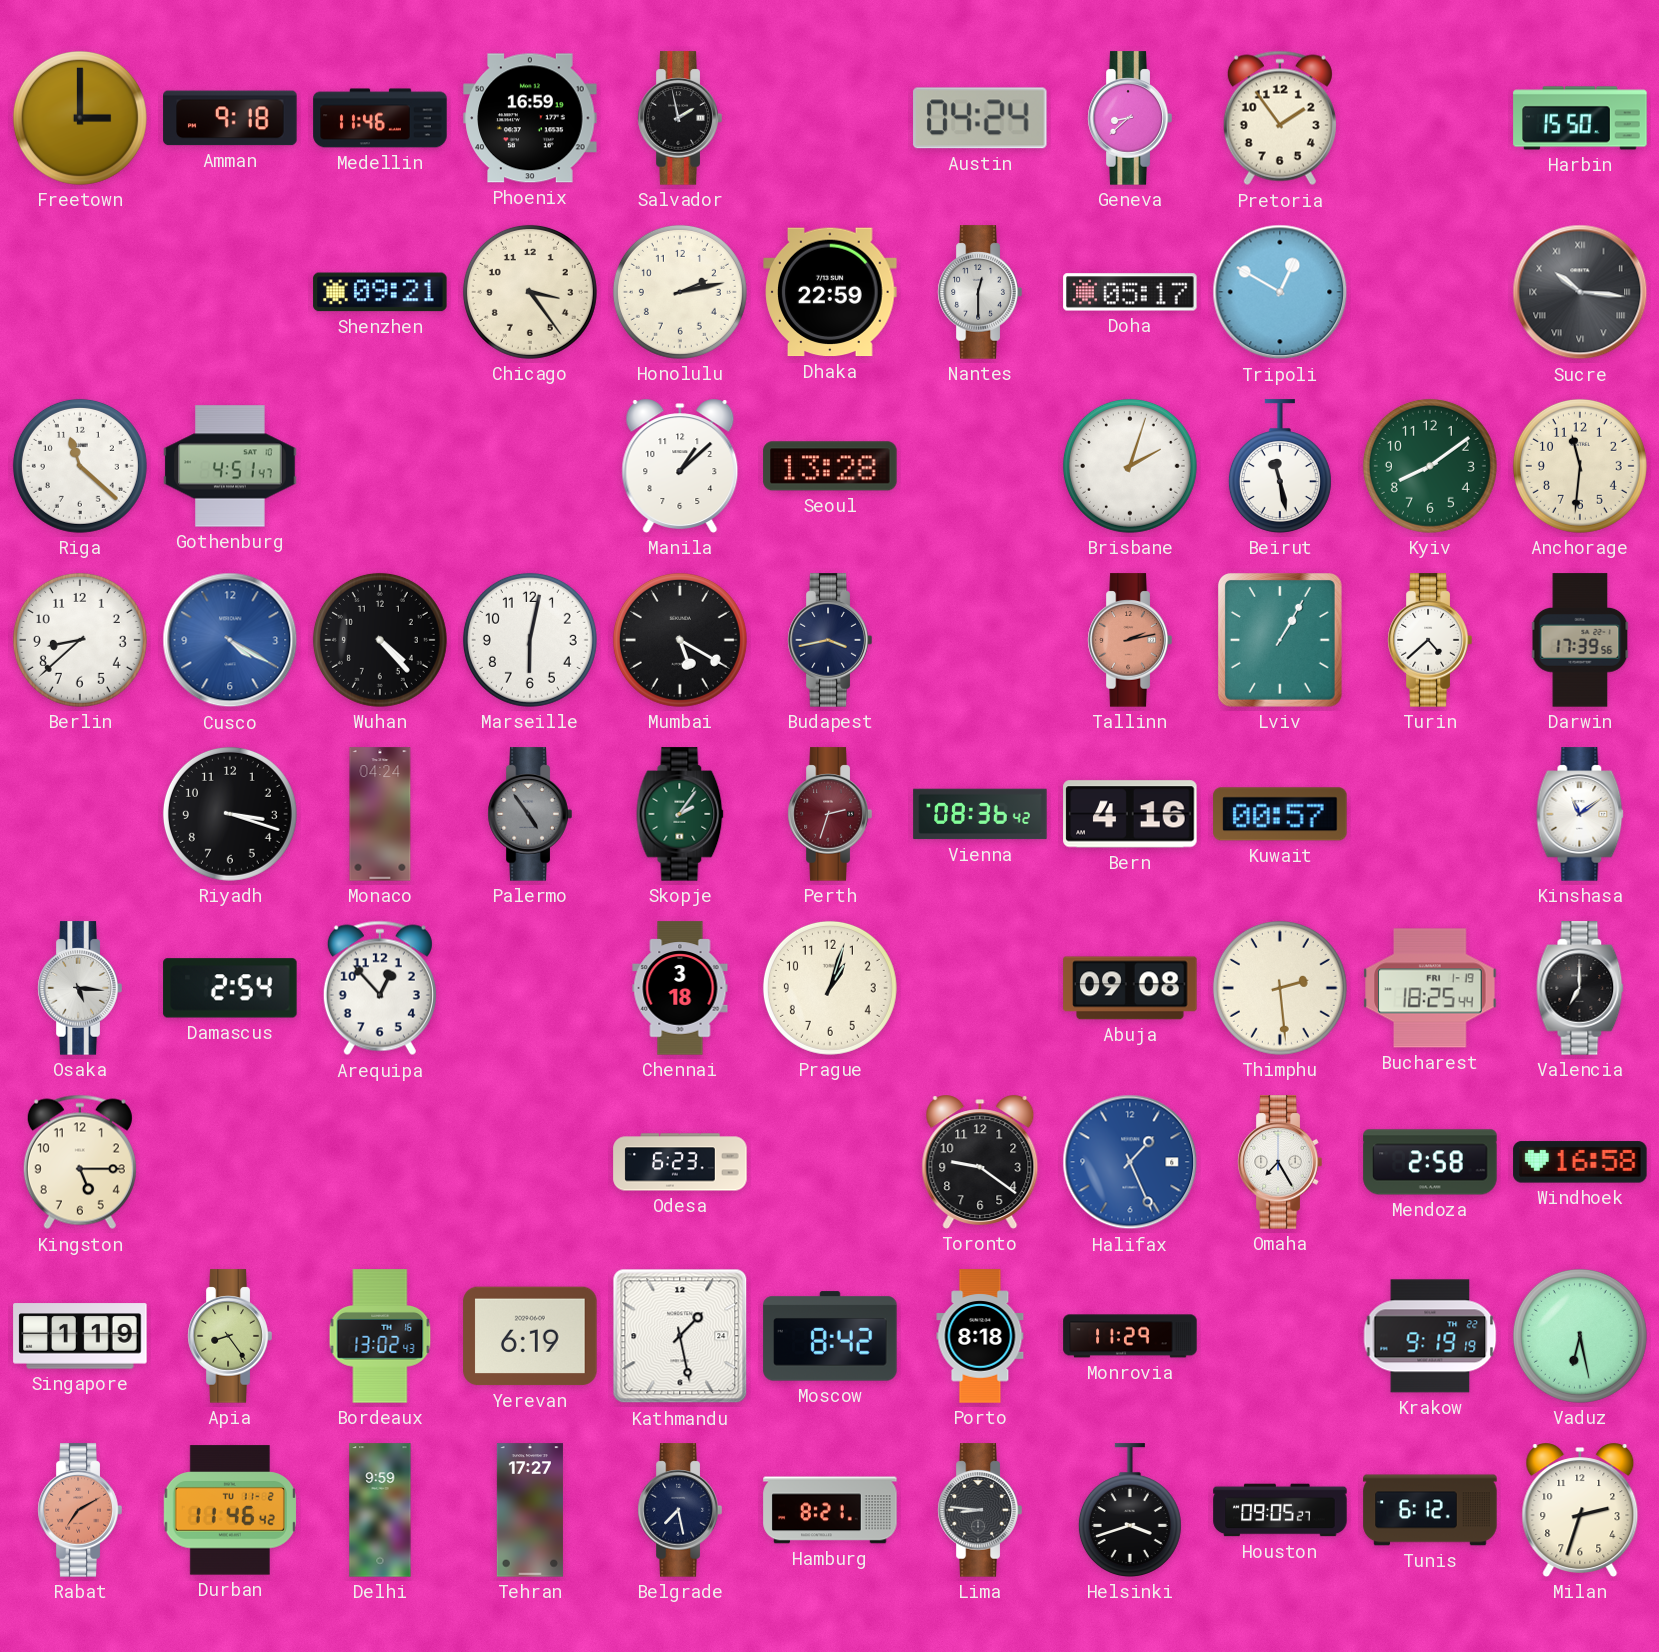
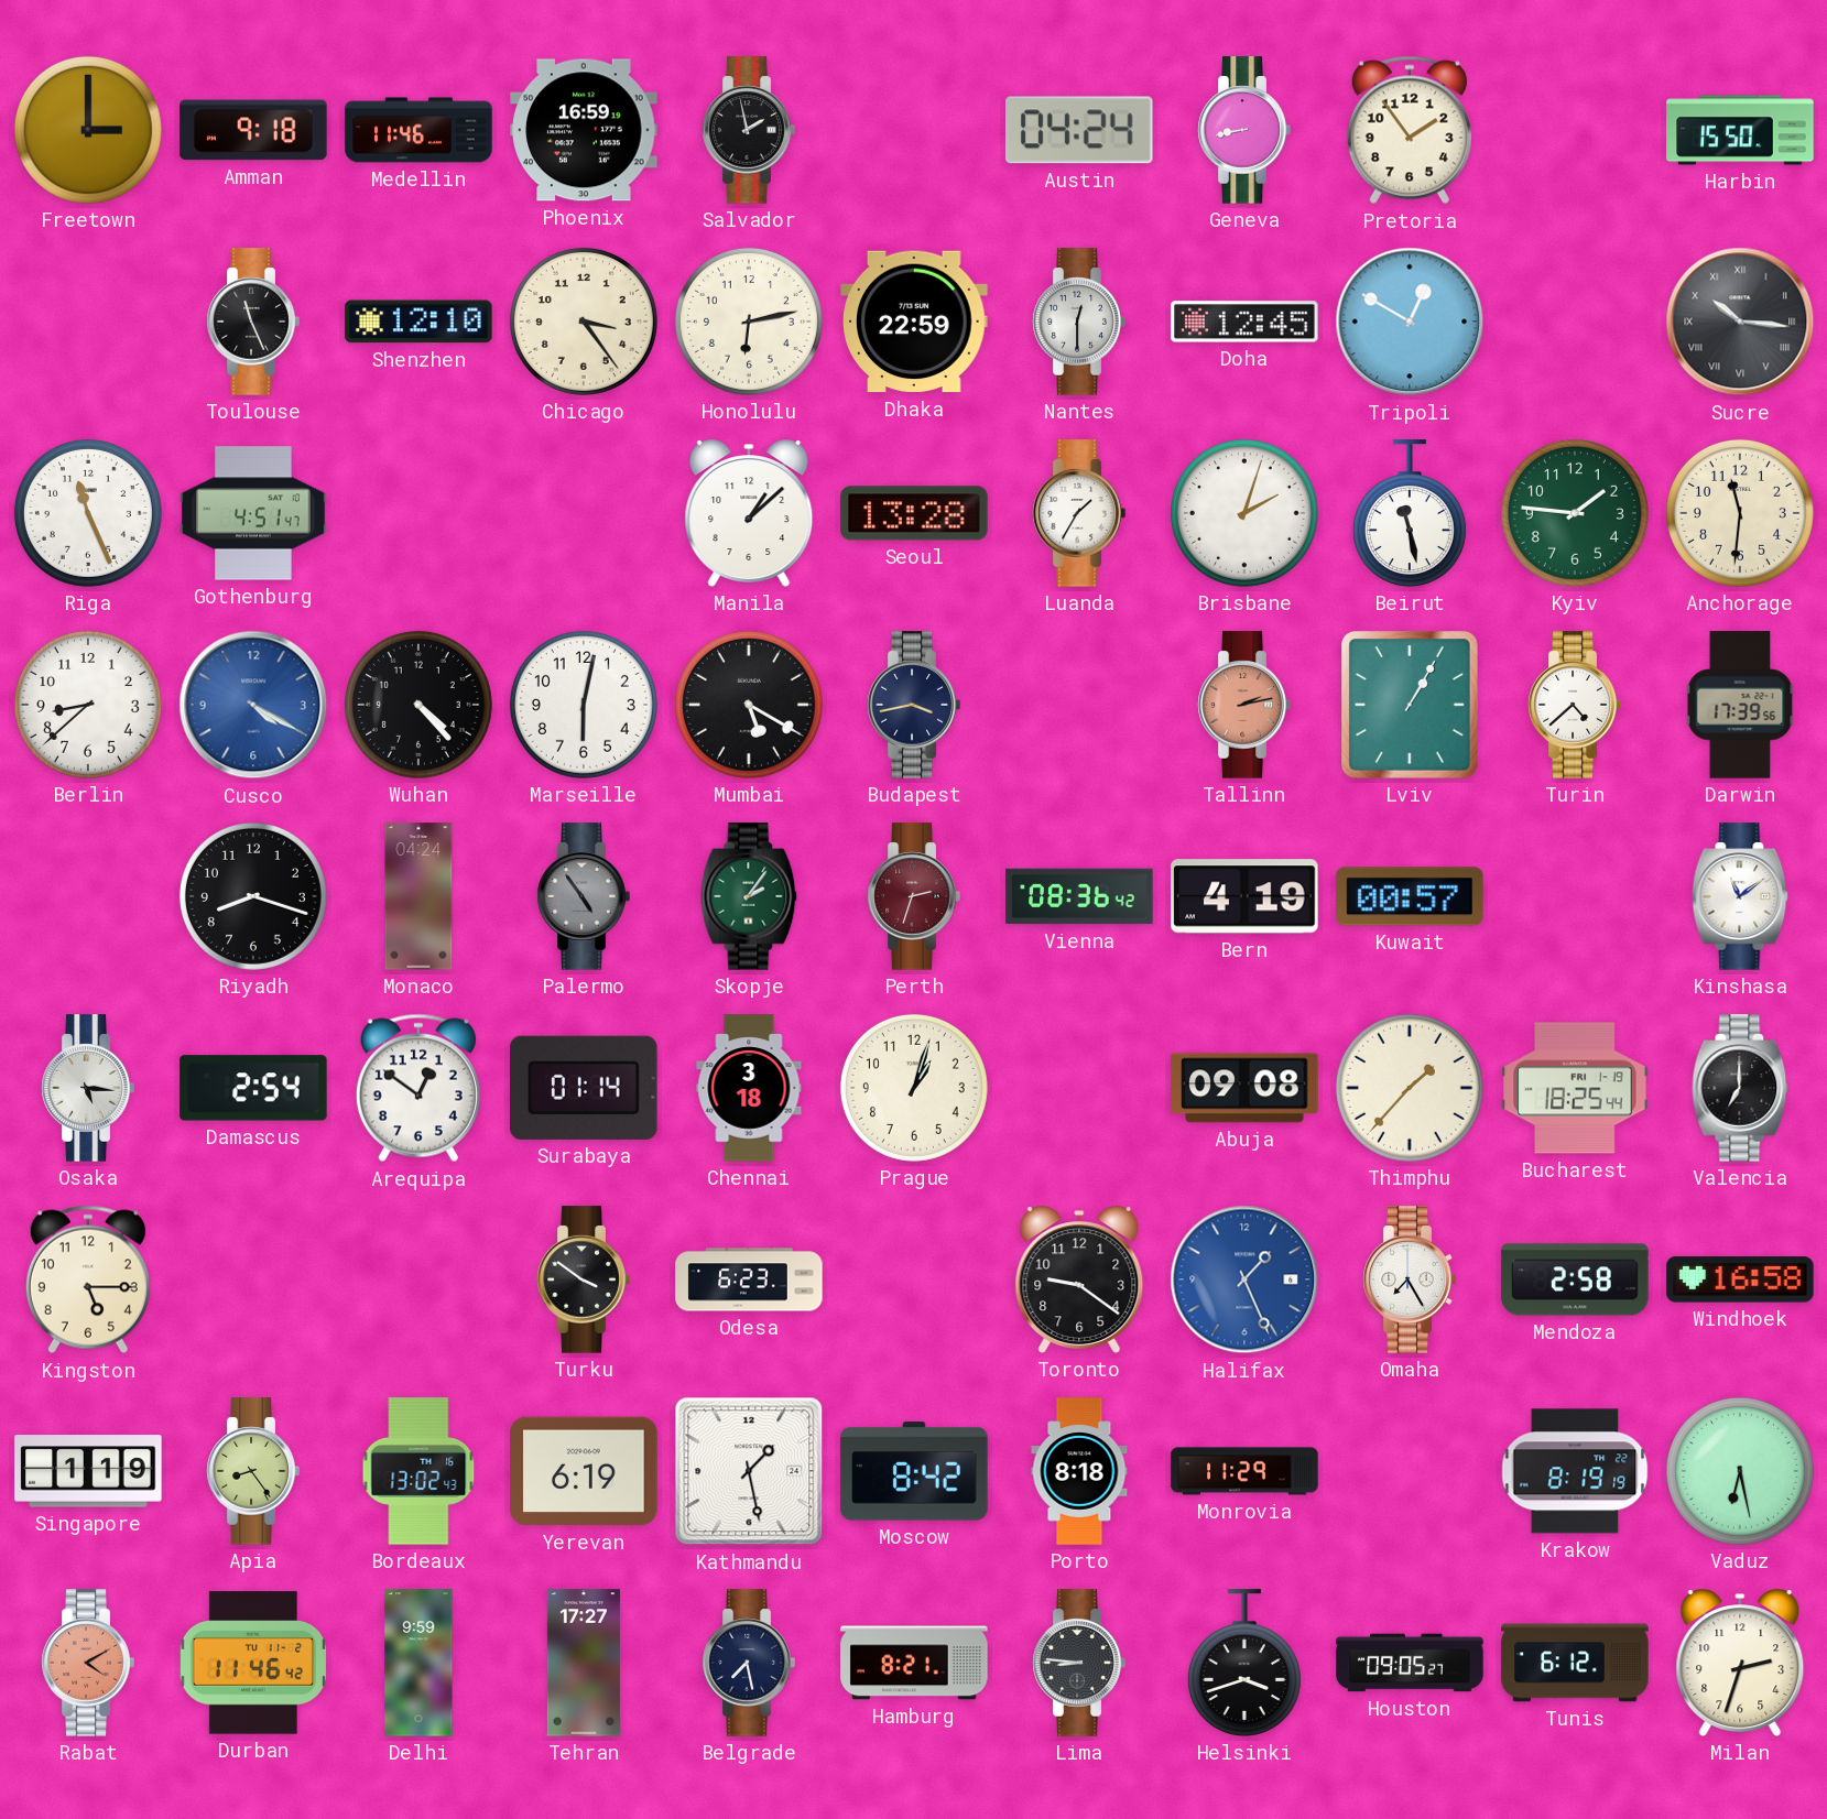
Geneva: 8:38 -> 8:43 (1244, 130)
Toulouse: none -> 11:26 (253, 322)
Shenzhen: 09:21 -> 12:10 (418, 322)
Honolulu: 2:13 -> 6:13 (749, 322)
Doha: 05:17 -> 12:45 (1244, 322)
Riga: 11:22 -> 11:26 (88, 513)
Luanda: none -> 1:35 (1079, 513)
Kyiv: 8:09 -> 1:46 (1575, 513)
Riyadh: 3:18 -> 8:18 (253, 896)
Bern: 4:16 -> 4:19 (1244, 896)
Arequipa: 12:53 -> 12:51 (418, 1088)
Surabaya: none -> 01:14 (585, 1088)
Thimphu: 2:29 -> 1:37 (1410, 1088)
Turku: none -> 3:51 (584, 1279)
Krakow: 9:19 -> 8:19 (1575, 1471)
Rabat: 7:10 -> 4:10 (88, 1663)
